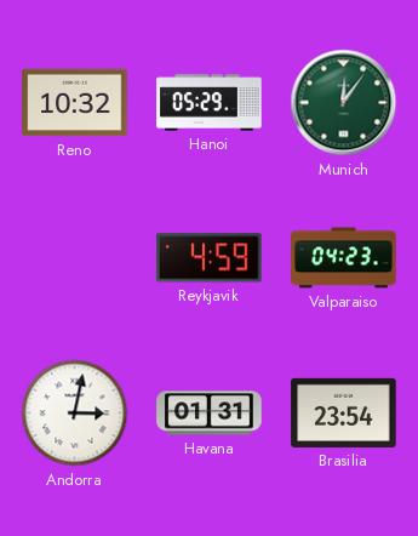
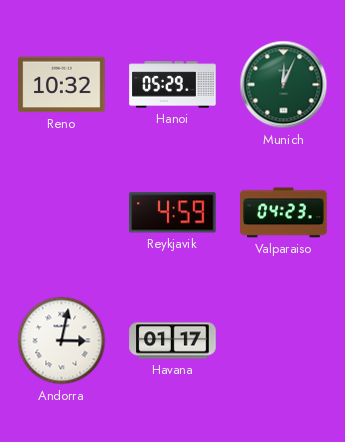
Munich: 12:06 -> 12:04 (284, 85)
Havana: 01:31 -> 01:17 (173, 341)
Brasilia: 23:54 -> none (344, 412)
